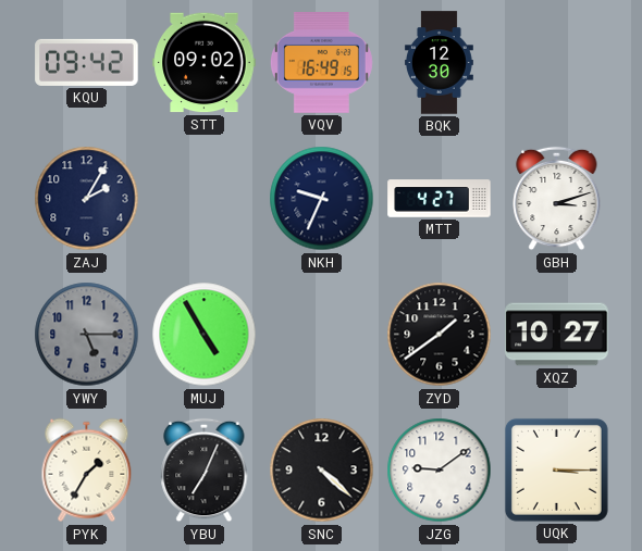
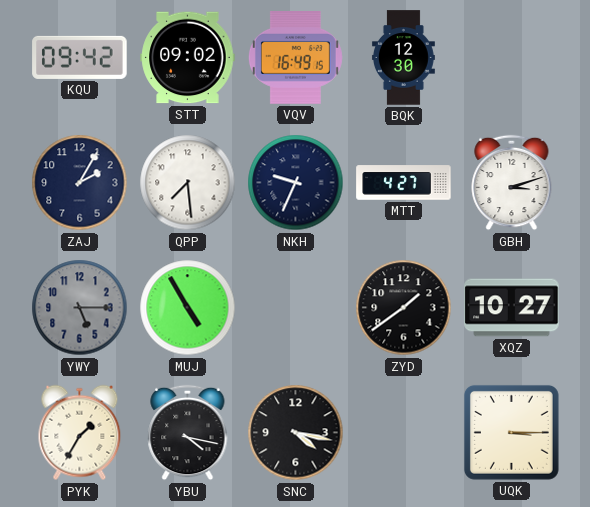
QPP: none -> 7:29 (188, 183)
YBU: 7:04 -> 4:17 (188, 433)
SNC: 4:22 -> 4:17 (296, 433)
JZG: 9:09 -> none (440, 471)
